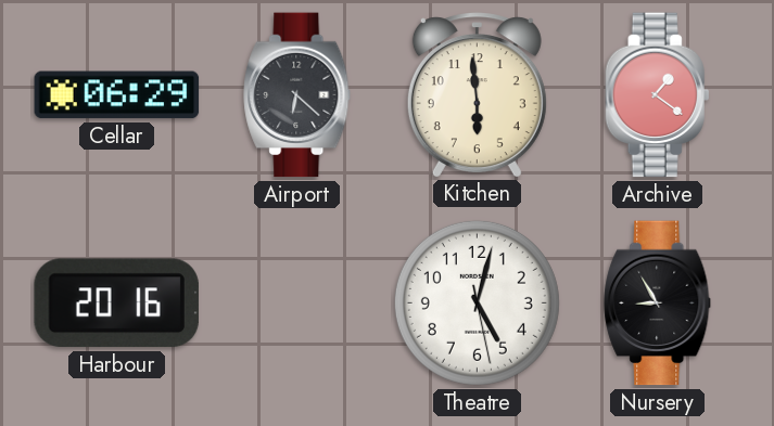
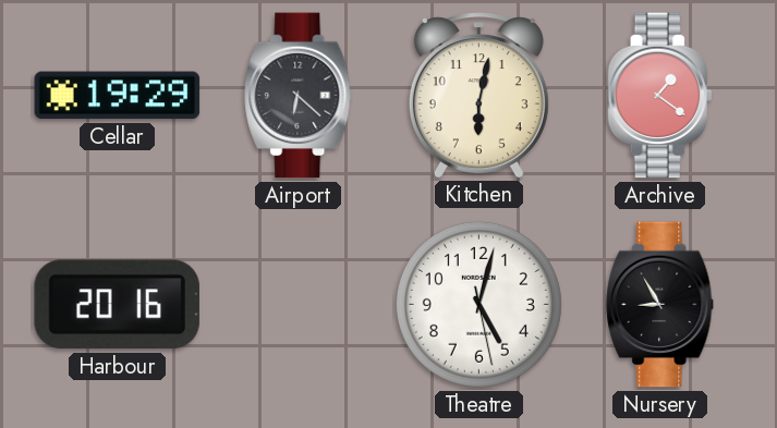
Cellar: 06:29 -> 19:29 (118, 96)
Kitchen: 5:59 -> 6:02 (478, 95)
